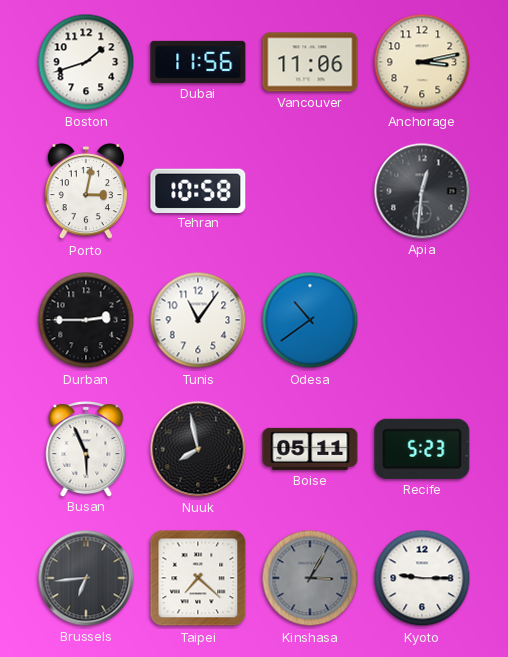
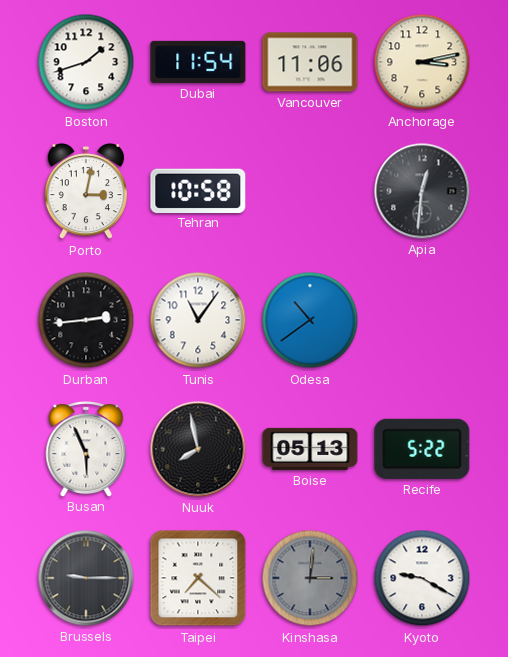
Dubai: 11:56 -> 11:54 (198, 62)
Durban: 2:45 -> 2:44 (86, 320)
Boise: 05:11 -> 05:13 (310, 449)
Recife: 5:23 -> 5:22 (422, 449)
Brussels: 6:44 -> 9:15 (86, 578)
Kinshasa: 3:05 -> 3:01 (310, 578)
Kyoto: 9:15 -> 9:20 (422, 578)
